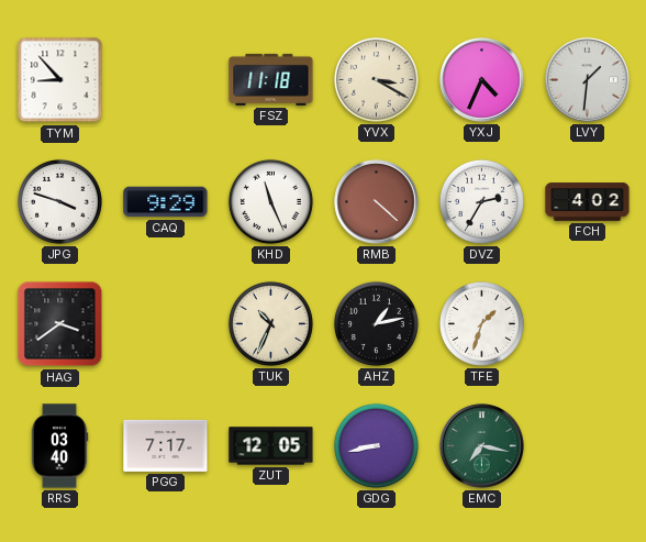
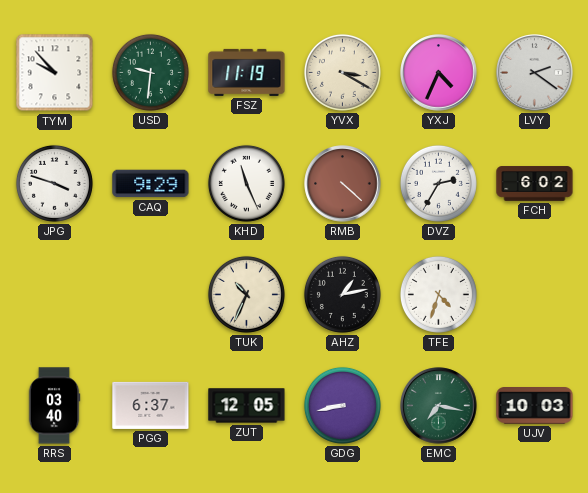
TYM: 8:53 -> 9:53 (55, 73)
USD: none -> 9:31 (150, 72)
FSZ: 11:18 -> 11:19 (247, 72)
LVY: 1:31 -> 2:21 (535, 73)
FCH: 4:02 -> 6:02 (535, 184)
HAG: 3:39 -> none (60, 324)
TFE: 1:33 -> 4:33 (438, 294)
PGG: 7:17 -> 6:37 (151, 405)
UJV: none -> 10:03 (535, 406)
